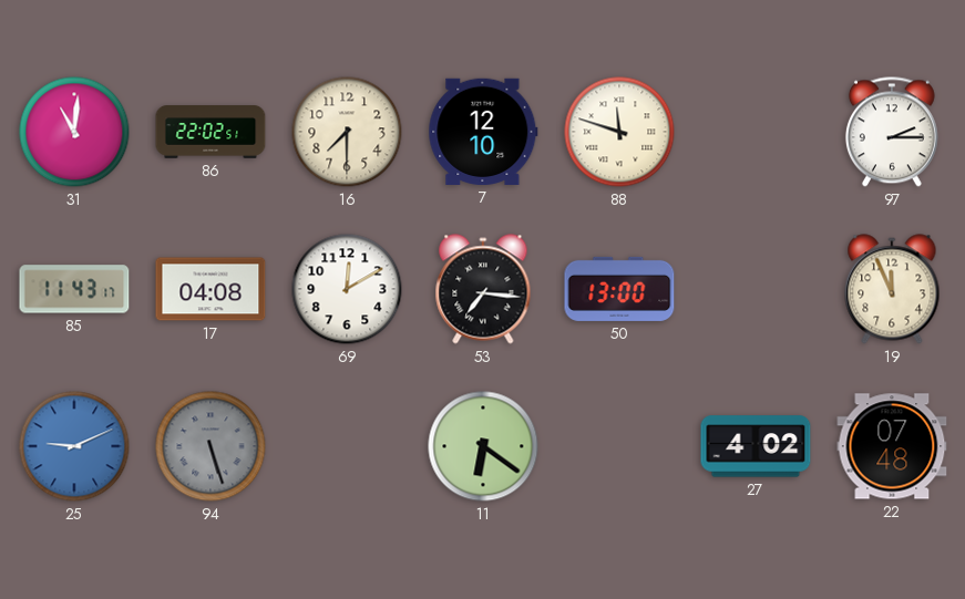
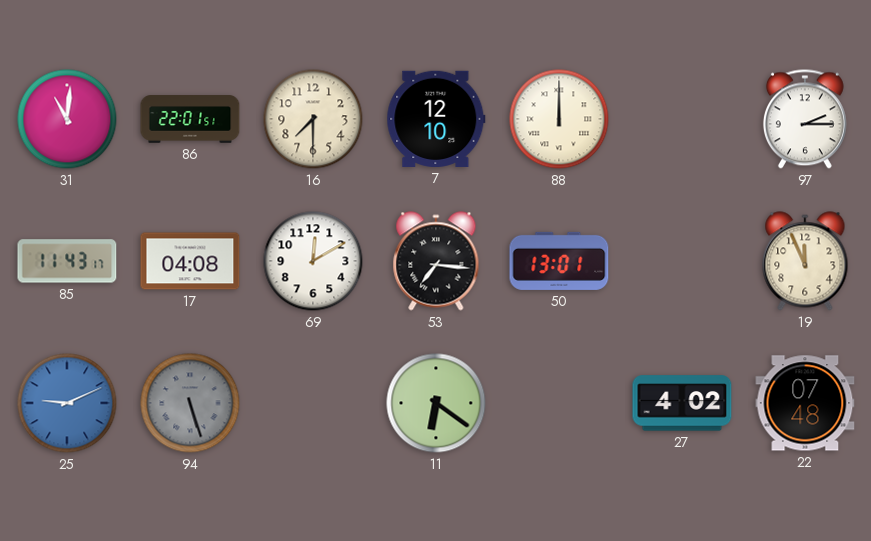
86: 22:02 -> 22:01 (190, 119)
88: 11:48 -> 12:00 (559, 119)
50: 13:00 -> 13:01 (559, 261)
